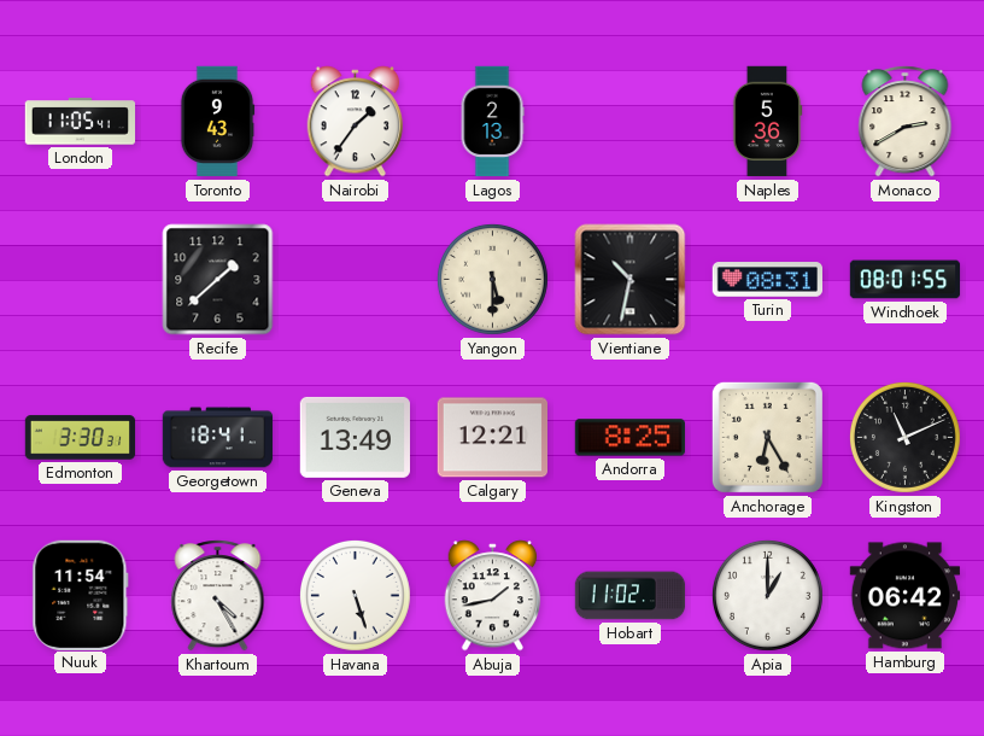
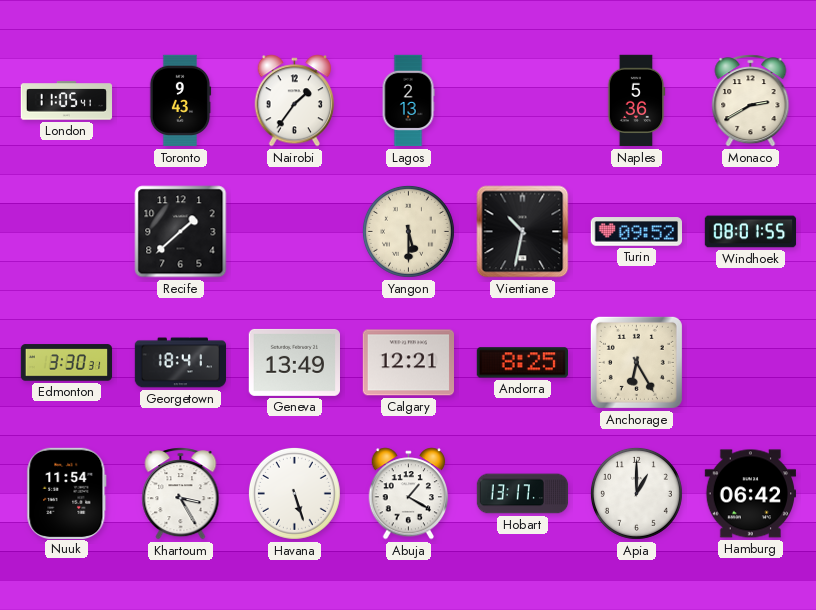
Turin: 08:31 -> 09:52 (636, 232)
Kingston: 11:11 -> none (904, 437)
Khartoum: 4:25 -> 3:25 (181, 494)
Abuja: 1:43 -> 1:20 (409, 494)
Hobart: 11:02 -> 13:17 (523, 494)
